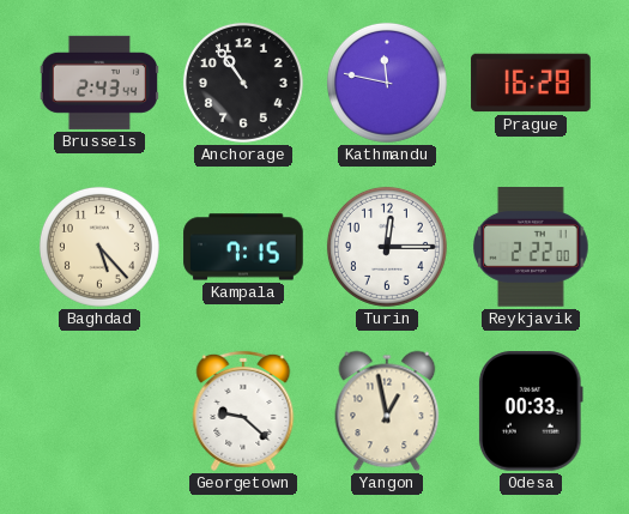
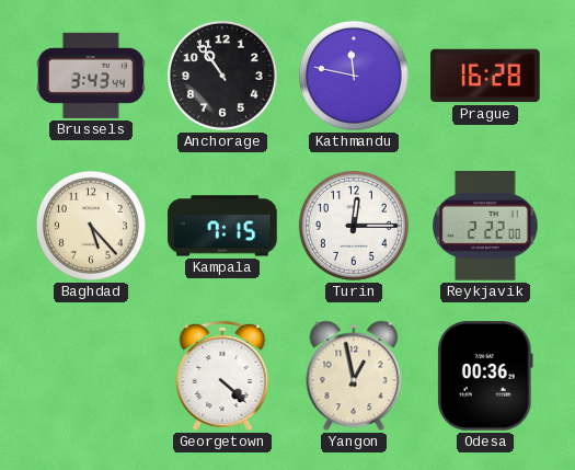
Brussels: 2:43 -> 3:43 (91, 76)
Georgetown: 9:22 -> 4:22 (222, 376)
Odesa: 00:33 -> 00:36 (485, 376)
